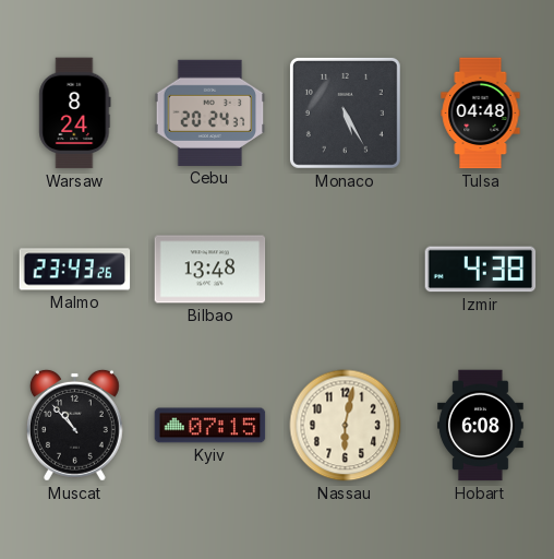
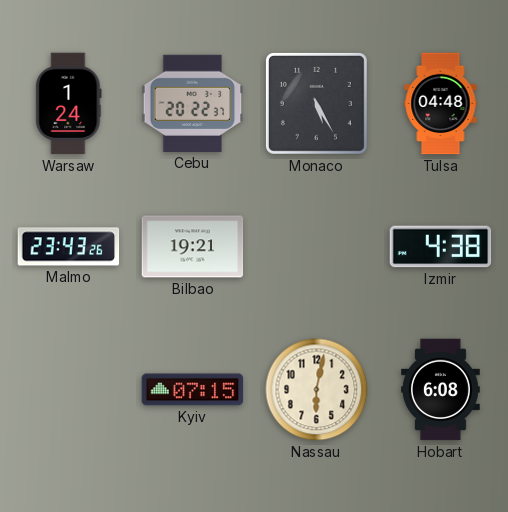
Warsaw: 8:24 -> 1:24 (69, 104)
Cebu: 20:24 -> 20:22 (193, 103)
Bilbao: 13:48 -> 19:21 (193, 247)
Muscat: 10:53 -> none (74, 425)
